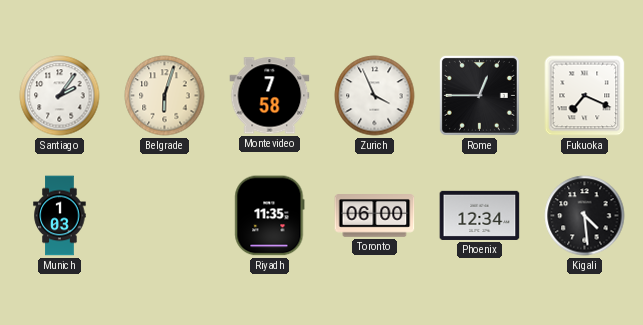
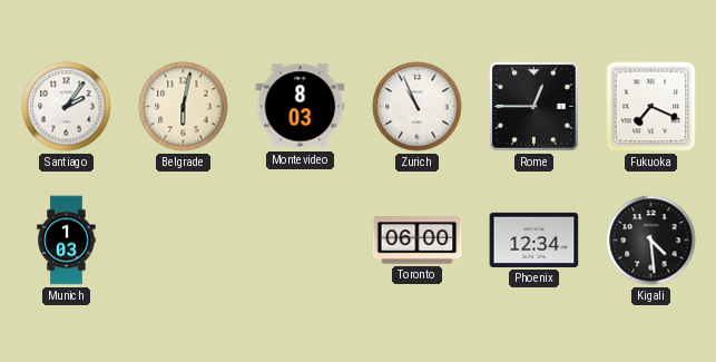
Belgrade: 6:03 -> 6:02 (184, 107)
Montevideo: 7:58 -> 8:03 (301, 107)
Zurich: 3:56 -> 10:56 (418, 107)
Riyadh: 11:35 -> none (270, 216)
